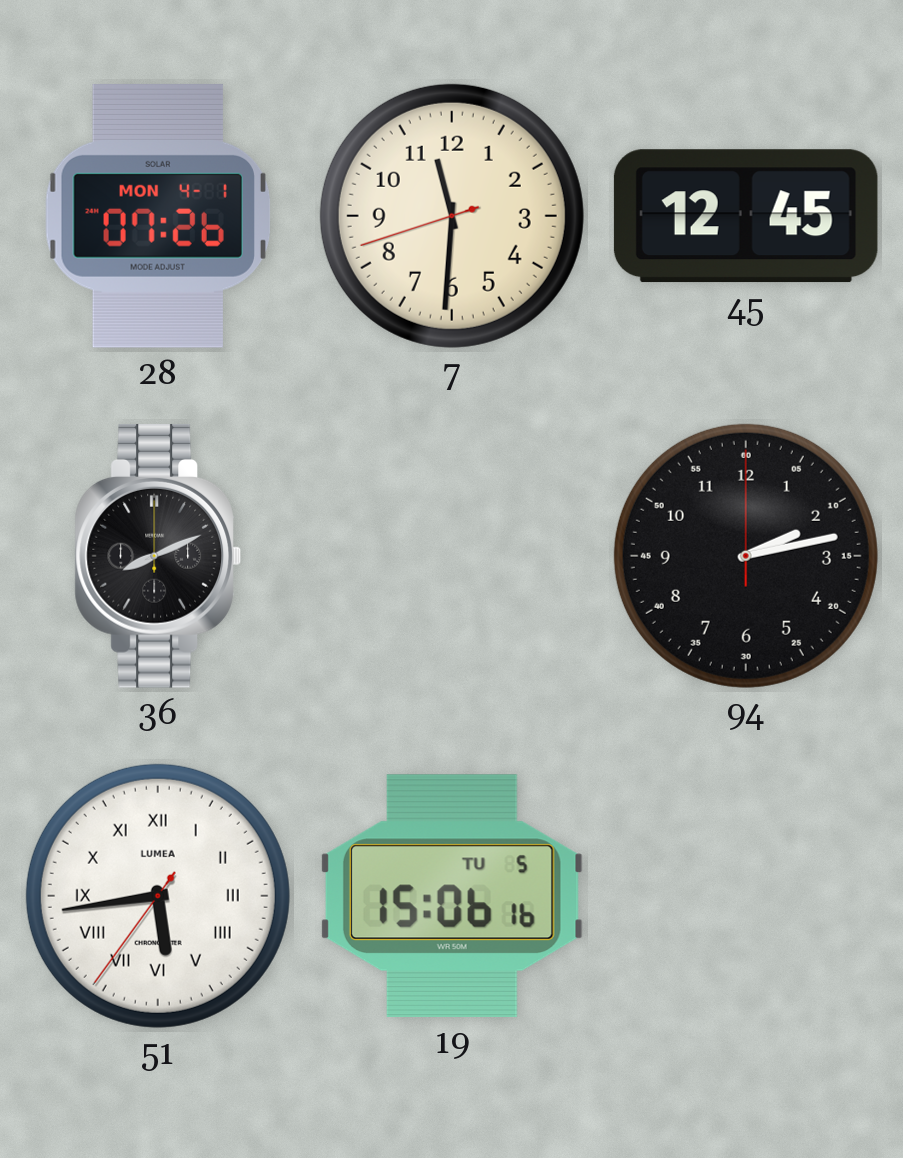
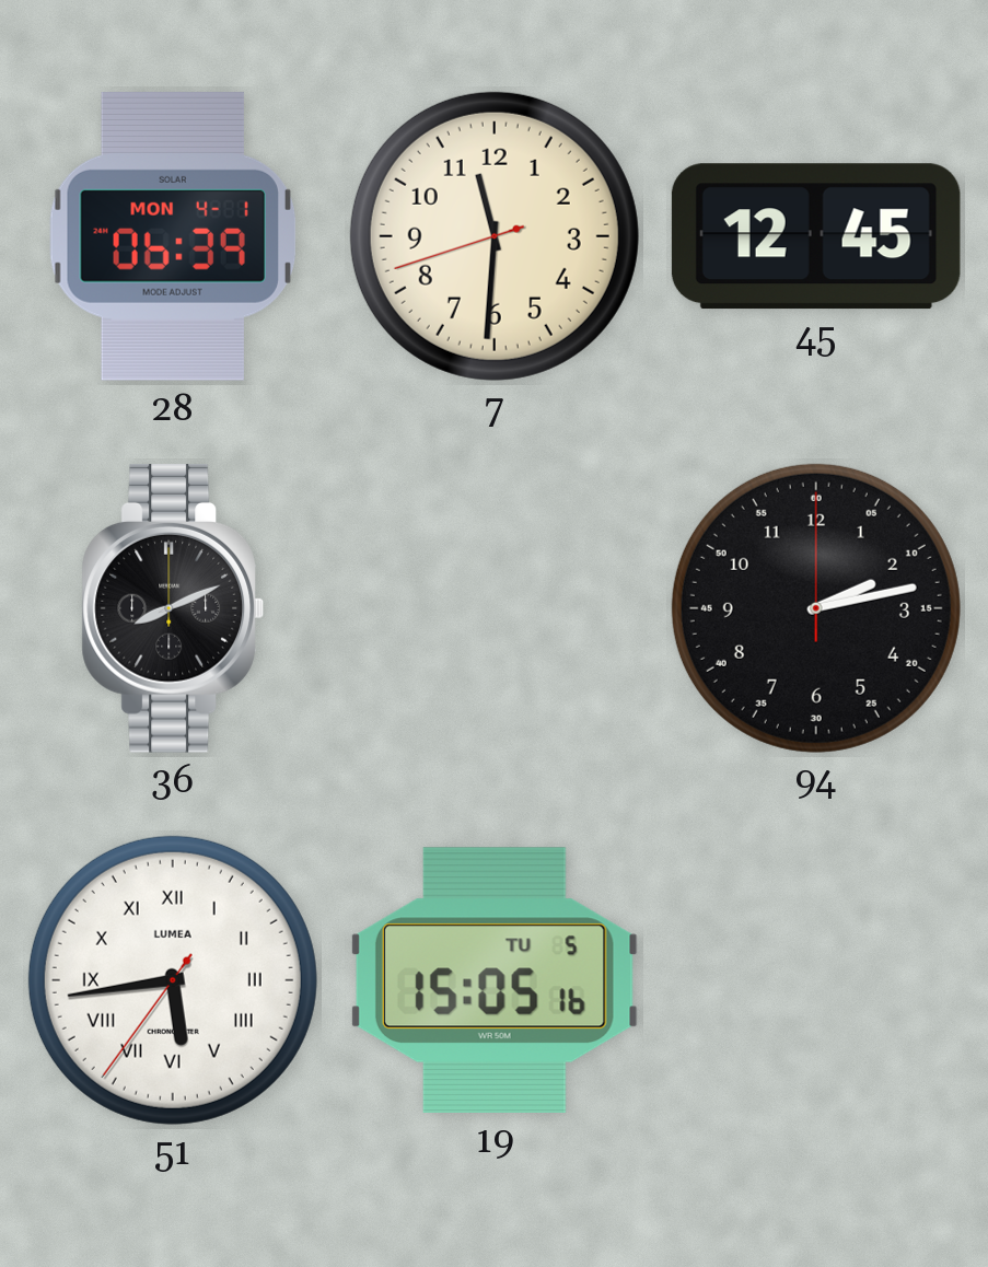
28: 07:26 -> 06:39 (173, 236)
19: 15:06 -> 15:05 (495, 980)
